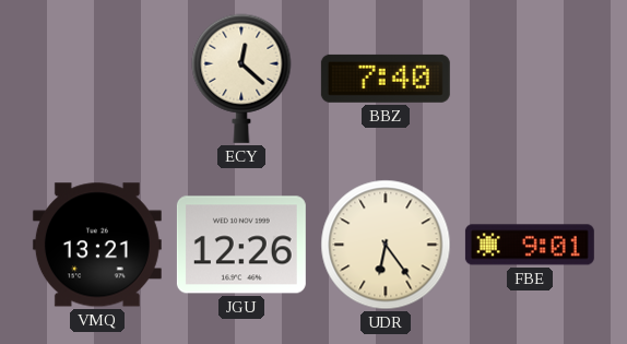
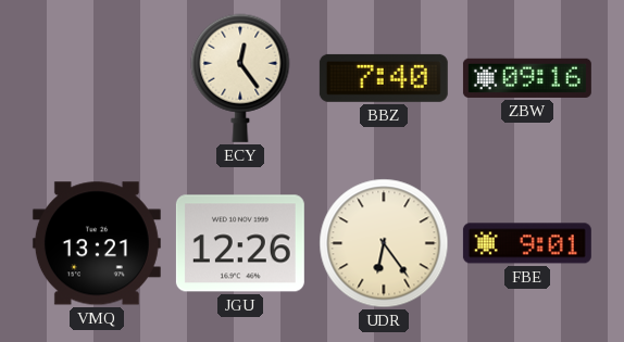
ECY: 12:22 -> 12:24 (240, 78)
ZBW: none -> 09:16 (527, 78)
